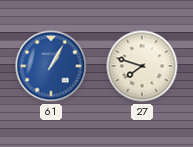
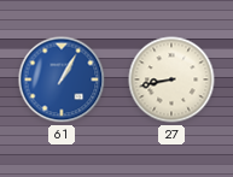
27: 7:48 -> 8:43 (171, 79)
